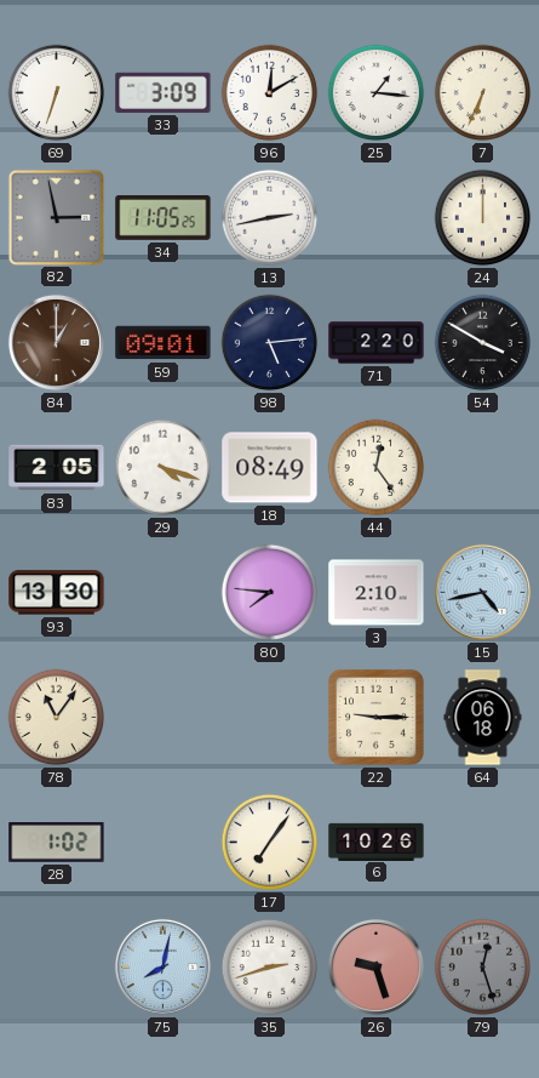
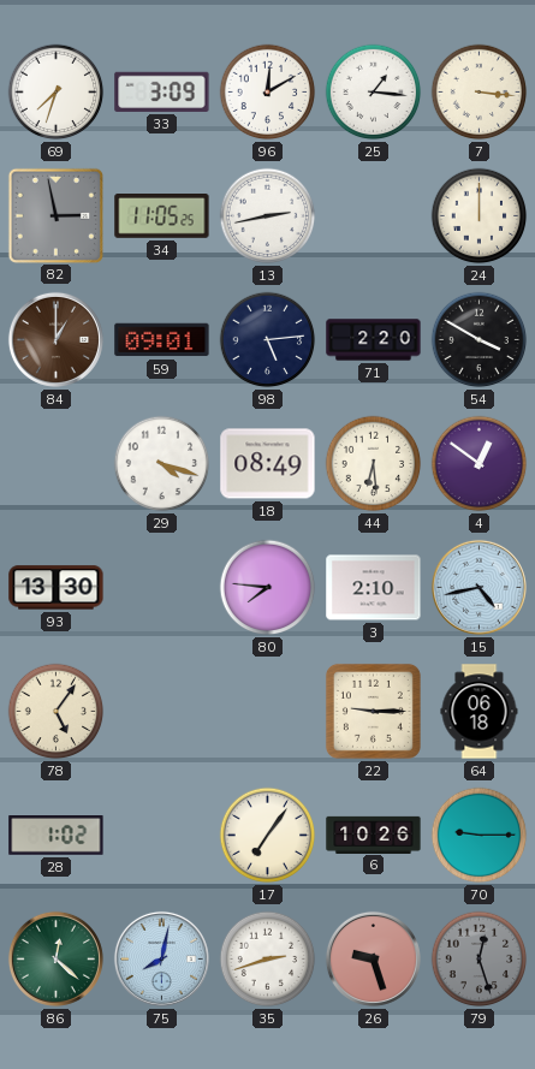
69: 6:33 -> 7:33 (57, 93)
7: 6:34 -> 3:16 (480, 93)
83: 2:05 -> none (57, 468)
44: 12:24 -> 6:29 (374, 464)
4: none -> 12:51 (480, 464)
78: 11:06 -> 5:06 (57, 712)
70: none -> 9:15 (480, 836)
86: none -> 12:22 (55, 958)
